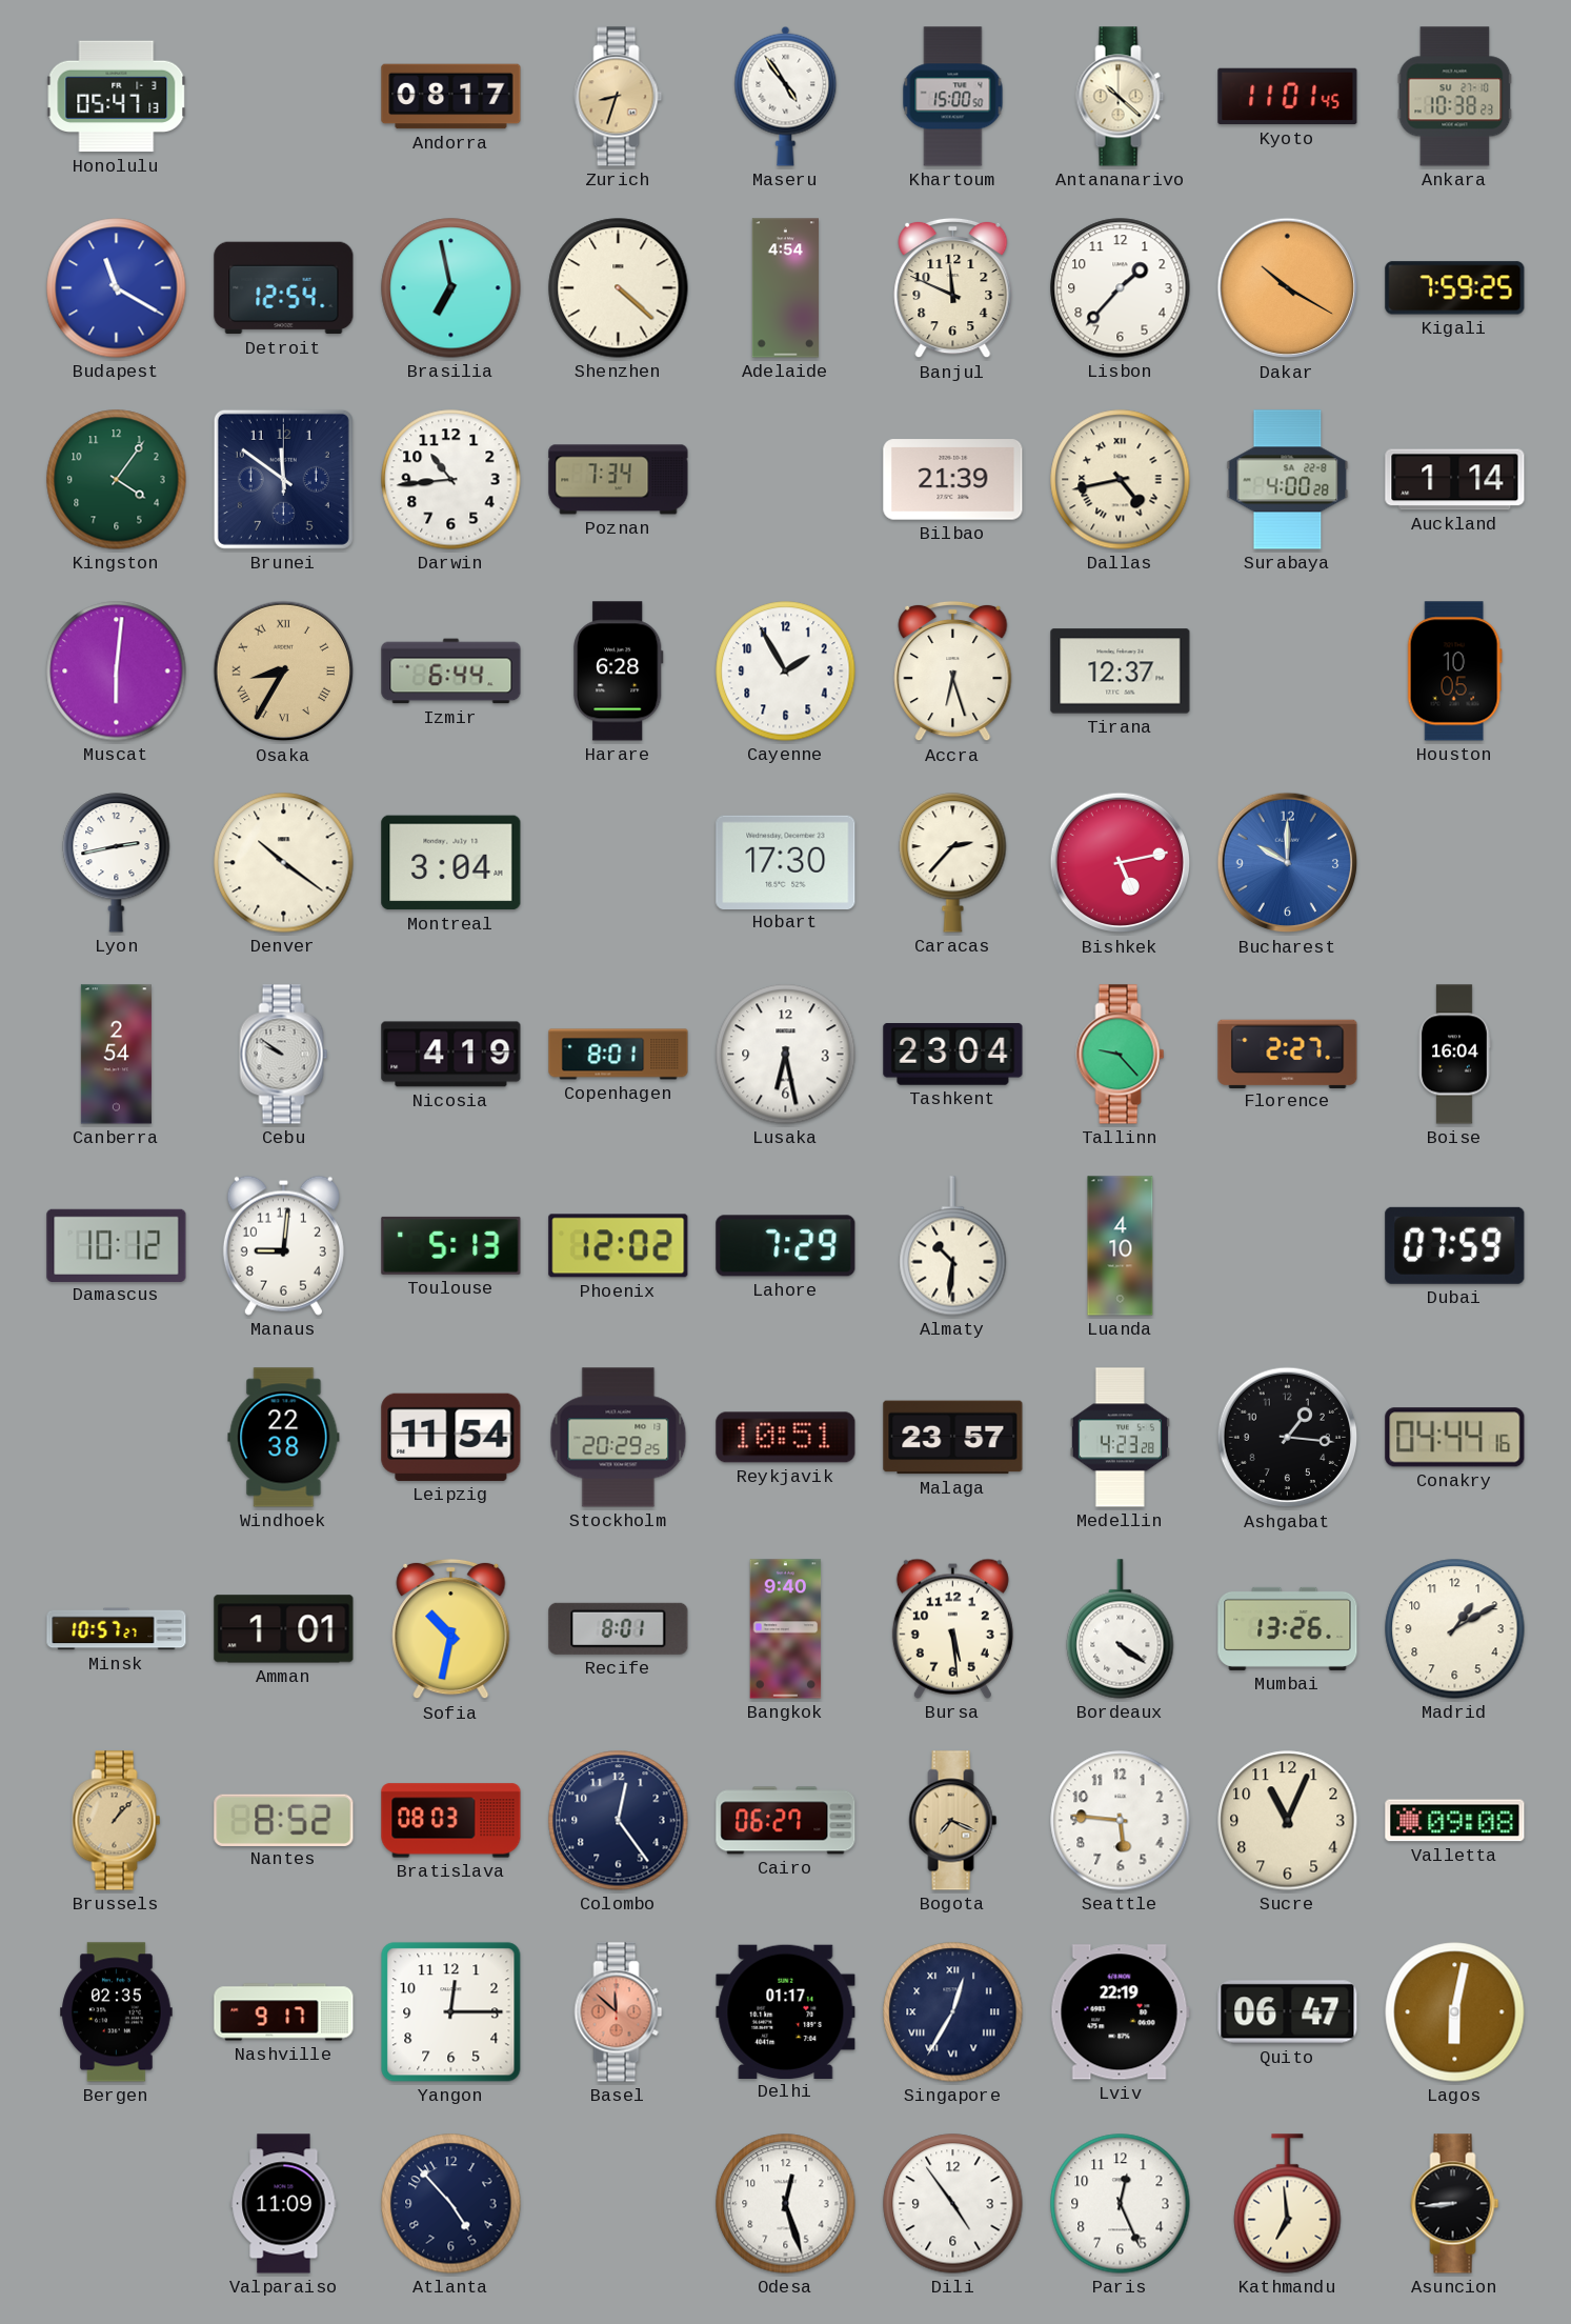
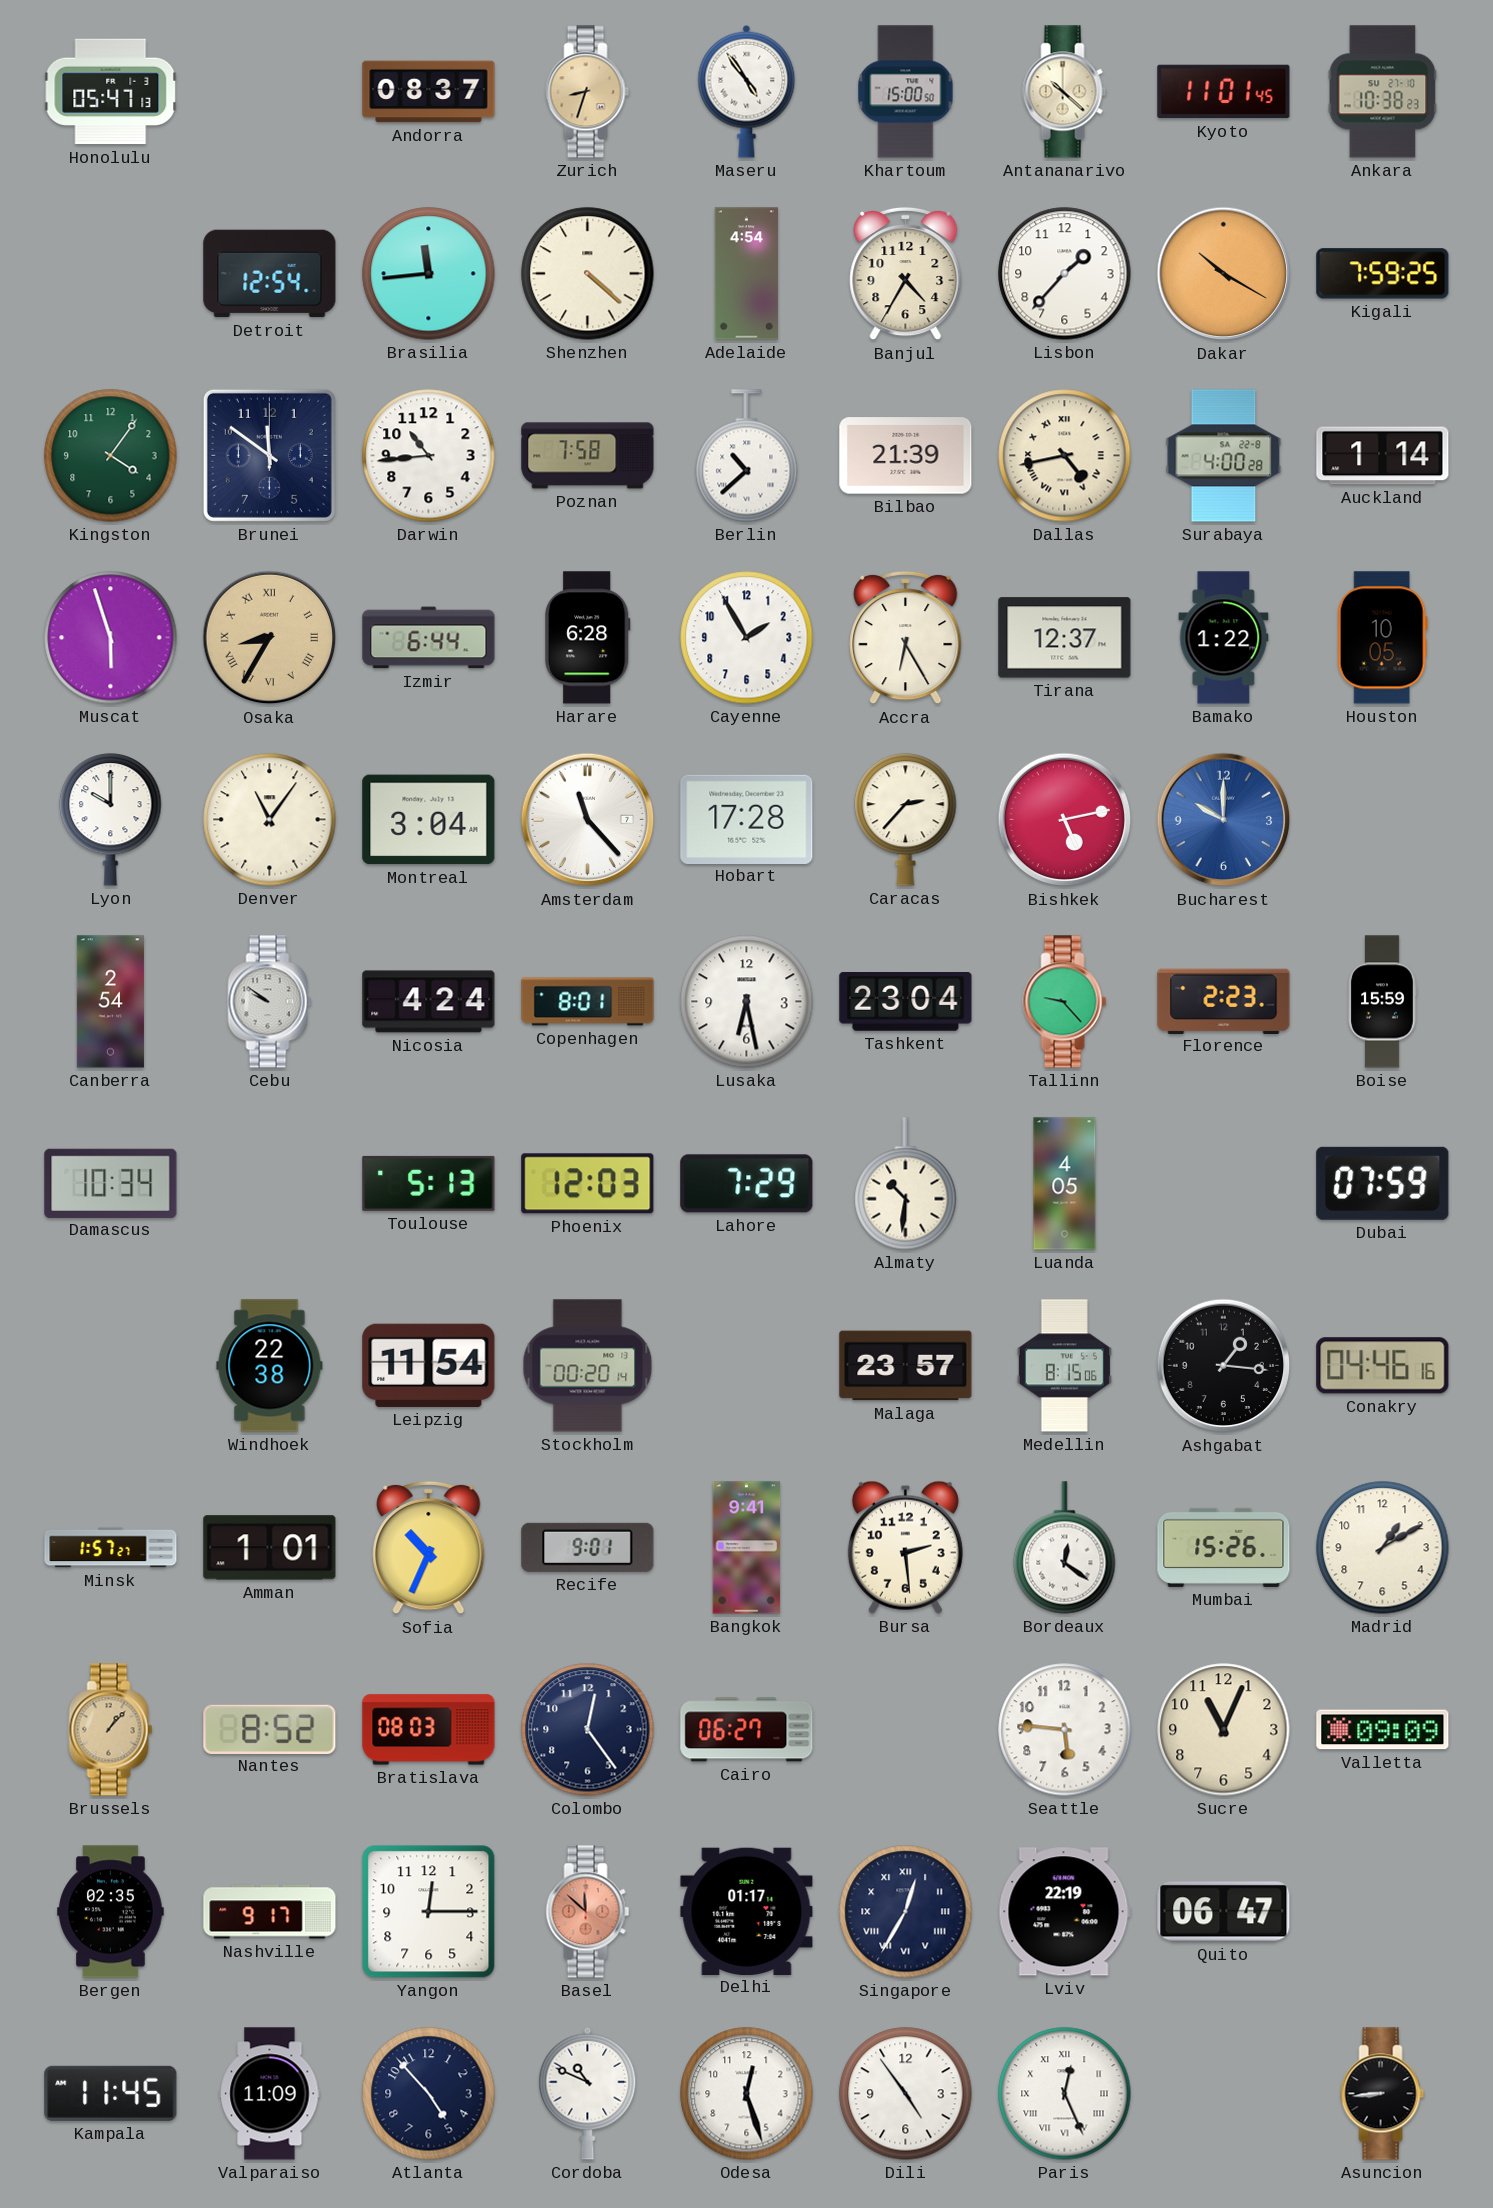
Andorra: 08:17 -> 08:37 (429, 92)
Budapest: 11:20 -> none (117, 288)
Brasilia: 6:58 -> 11:44 (429, 274)
Banjul: 11:49 -> 4:35 (906, 274)
Poznan: 7:34 -> 7:58 (588, 456)
Berlin: none -> 10:38 (747, 456)
Muscat: 6:01 -> 5:57 (111, 638)
Accra: 6:27 -> 6:25 (906, 638)
Bamako: none -> 1:22 (1224, 638)
Lyon: 2:43 -> 10:00 (111, 820)
Denver: 10:21 -> 11:06 (270, 820)
Amsterdam: none -> 11:23 (588, 820)
Hobart: 17:30 -> 17:28 (747, 819)
Nicosia: 4:19 -> 4:24 (429, 1002)
Florence: 2:27 -> 2:23 (1224, 1001)
Boise: 16:04 -> 15:59 (1382, 1002)
Damascus: 10:12 -> 10:34 (111, 1183)
Manaus: 9:01 -> none (283, 1245)
Phoenix: 12:02 -> 12:03 (588, 1184)
Luanda: 4:10 -> 4:05 (1065, 1184)
Stockholm: 20:29 -> 00:20 (588, 1366)
Reykjavik: 10:51 -> none (786, 1438)
Medellin: 4:23 -> 8:15 (1064, 1366)
Conakry: 04:44 -> 04:46 (1383, 1366)
Minsk: 10:57 -> 1:57 (111, 1548)
Sofia: 10:32 -> 10:34 (429, 1548)
Recife: 8:01 -> 9:01 (588, 1547)
Bangkok: 9:40 -> 9:41 (747, 1548)
Bursa: 5:29 -> 2:29 (905, 1547)
Bordeaux: 4:21 -> 12:21 (1065, 1548)
Mumbai: 13:26 -> 15:26 (1224, 1547)
Bogota: 7:19 -> none (953, 1821)
Valletta: 09:08 -> 09:09 (1383, 1730)
Lagos: 6:02 -> none (1455, 2012)
Kampala: none -> 11:45 (111, 2093)
Cordoba: none -> 10:49 (588, 2093)
Paris numerals: Arabic -> Roman (1065, 2094)
Kathmandu: 6:59 -> none (1288, 2204)
